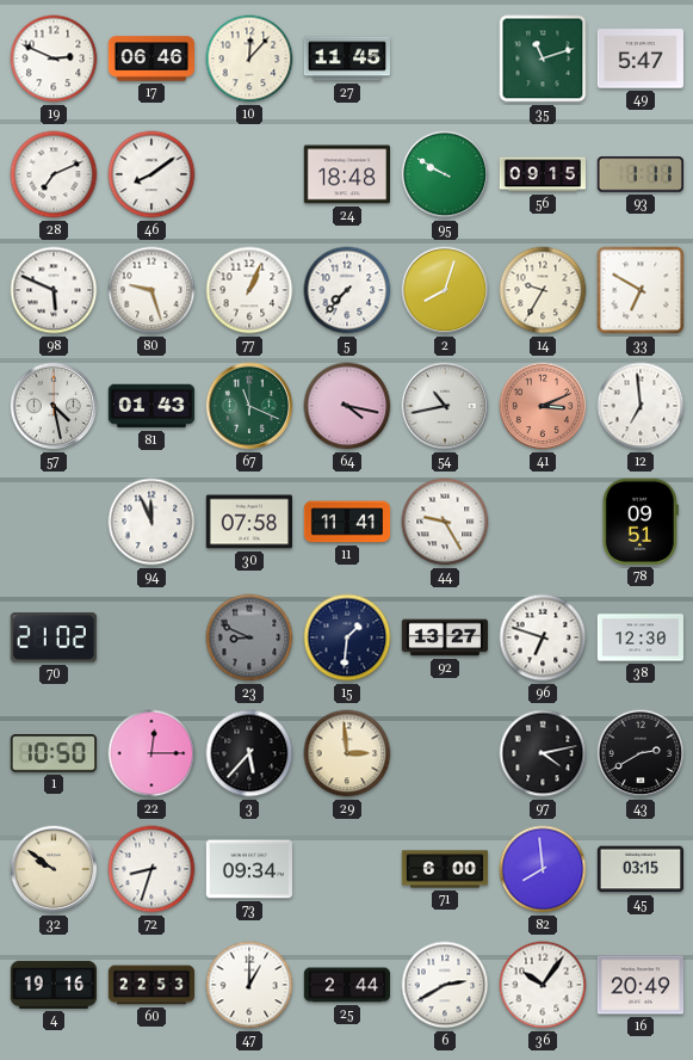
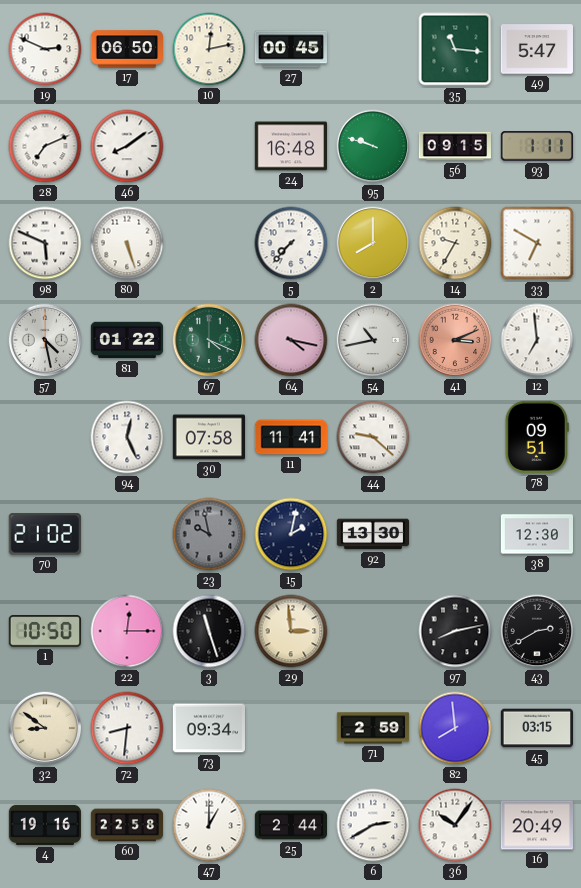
17: 06:46 -> 06:50 (126, 49)
10: 12:07 -> 12:13 (209, 49)
27: 11:45 -> 00:45 (290, 49)
35: 11:12 -> 11:16 (455, 49)
24: 18:48 -> 16:48 (290, 146)
95: 9:50 -> 9:48 (373, 146)
80: 9:27 -> 5:27 (127, 243)
77: 1:04 -> none (249, 290)
2: 8:03 -> 8:00 (373, 243)
81: 01:43 -> 01:22 (127, 340)
67: 11:19 -> 4:19 (209, 340)
94: 11:56 -> 12:26 (127, 437)
44: 9:25 -> 9:22 (373, 437)
23: 8:49 -> 9:58 (209, 534)
15: 1:31 -> 2:02 (291, 534)
92: 13:27 -> 13:30 (373, 534)
96: 6:48 -> none (543, 637)
3: 5:37 -> 11:27 (209, 631)
97: 4:13 -> 8:13 (455, 631)
32: 9:51 -> 8:51 (45, 728)
72: 8:33 -> 8:31 (127, 728)
71: 6:00 -> 2:59 (373, 728)
60: 22:53 -> 22:58 (127, 825)
